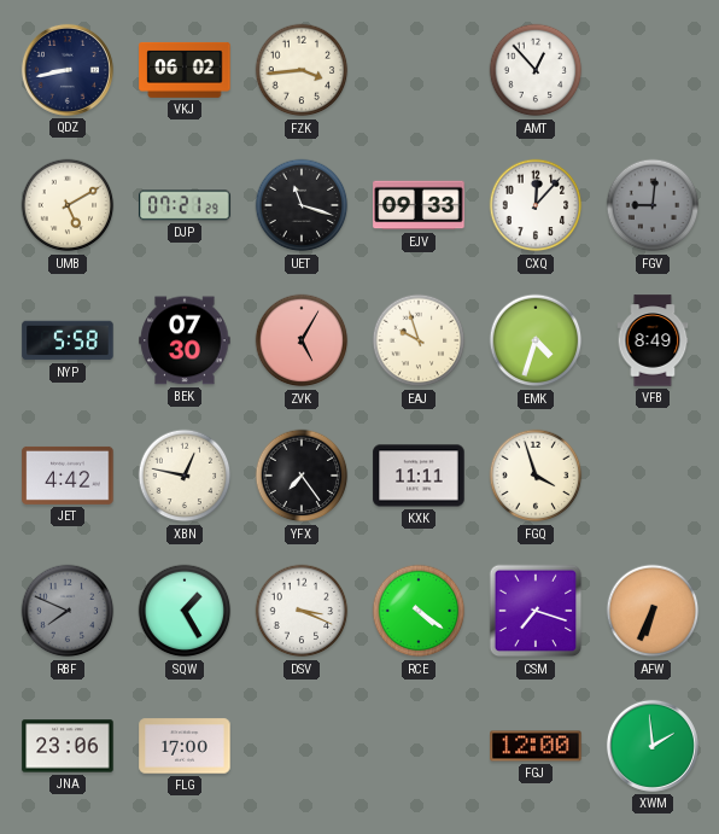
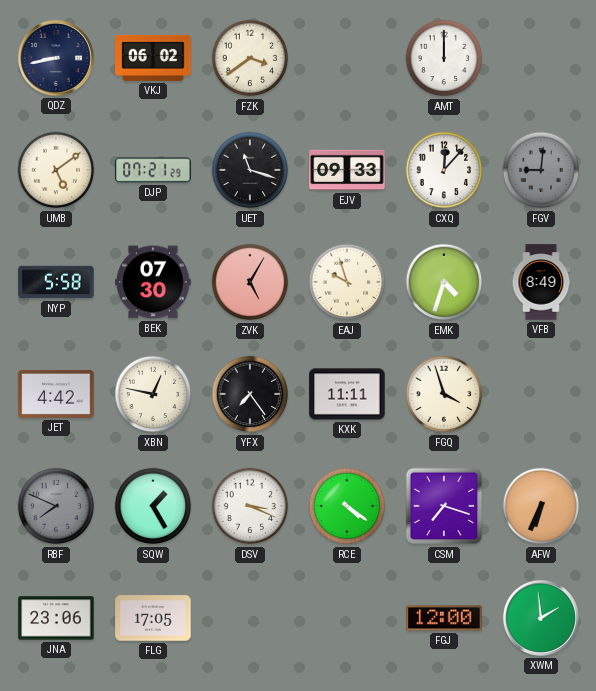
FZK: 3:44 -> 3:39 (250, 58)
AMT: 12:53 -> 12:00 (444, 58)
UMB: 5:10 -> 5:09 (56, 170)
FLG: 17:00 -> 17:05 (153, 618)
